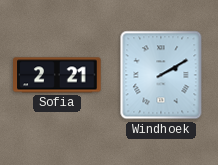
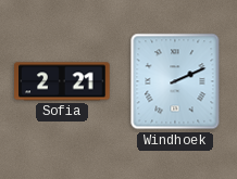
Windhoek: 2:10 -> 2:11 (175, 81)
